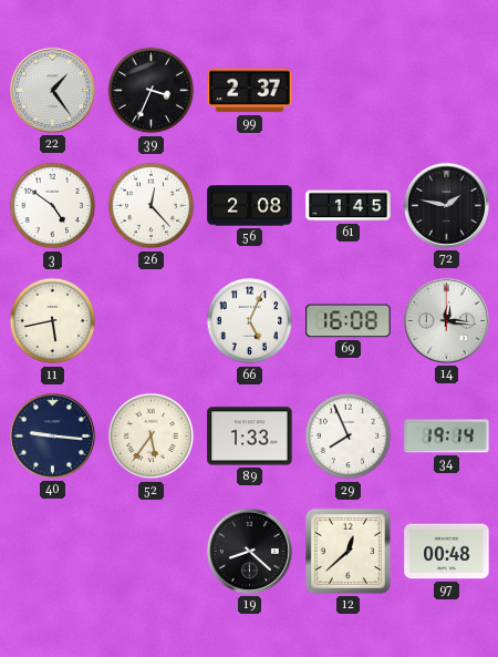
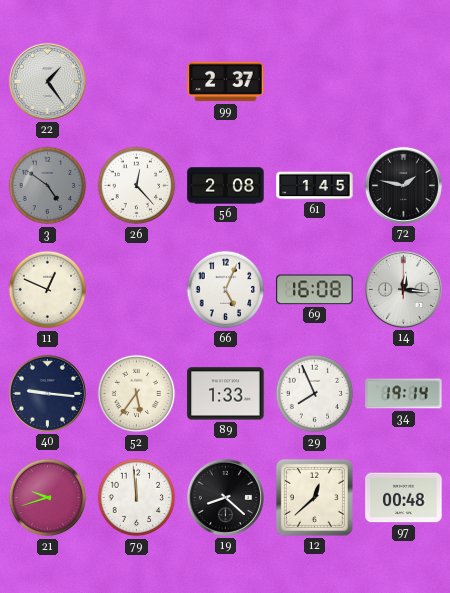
39: 3:34 -> none (152, 91)
3 dial: white -> grey (48, 186)
11: 5:43 -> 12:49 (48, 290)
21: none -> 9:42 (48, 498)
79: none -> 11:59 (137, 498)
